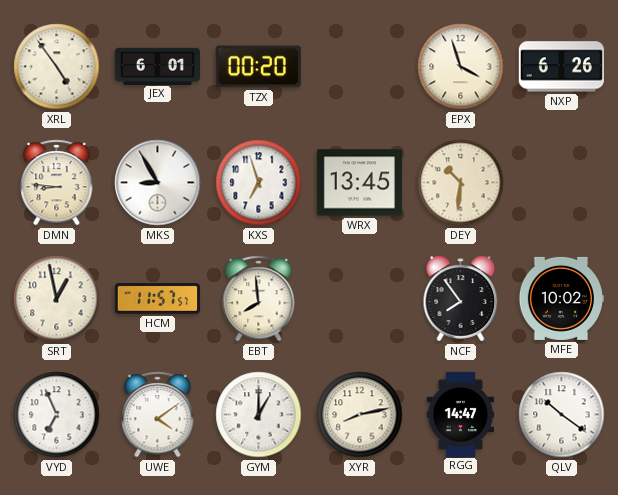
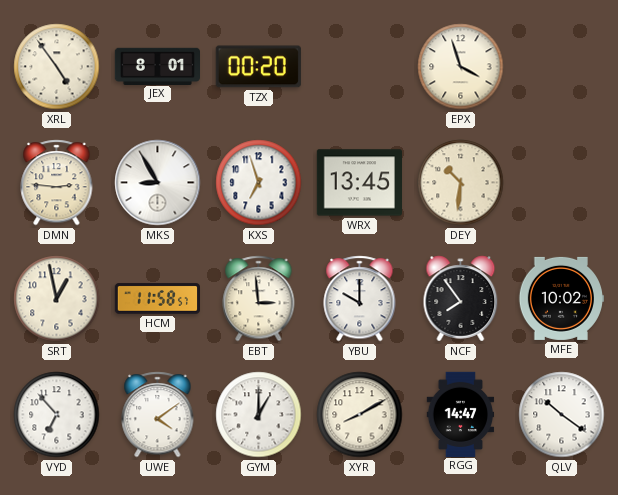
JEX: 6:01 -> 8:01 (157, 66)
NXP: 6:26 -> none (561, 67)
DMN: 8:46 -> 2:46 (57, 183)
HCM: 11:57 -> 11:58 (157, 299)
EBT: 7:59 -> 2:59 (259, 299)
YBU: none -> 10:00 (360, 299)
VYD: 6:56 -> 6:53 (57, 415)
XYR: 8:13 -> 8:10 (360, 415)
